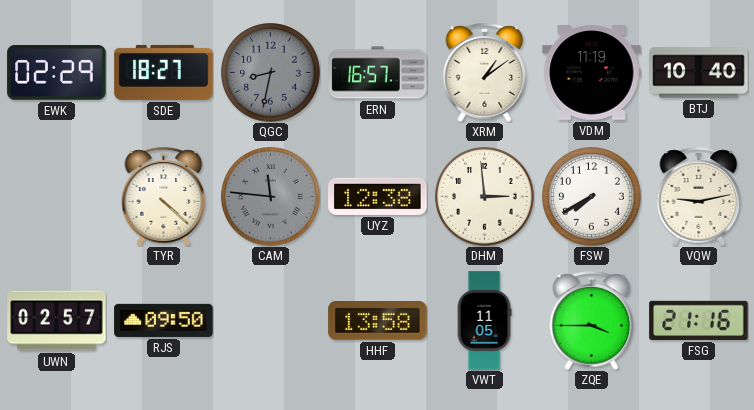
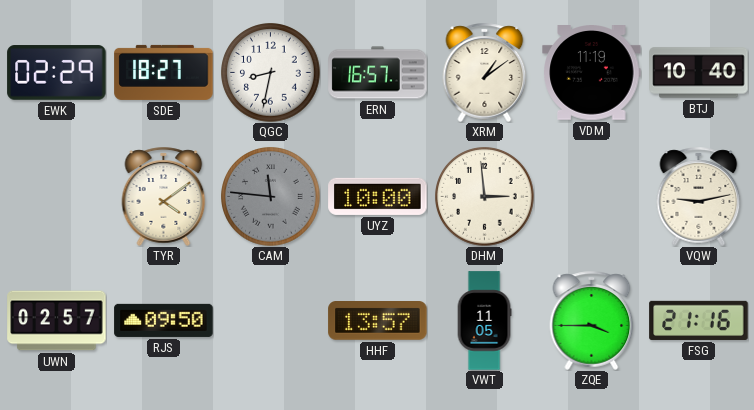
QGC dial: grey -> white (271, 73)
TYR: 4:22 -> 4:09 (164, 196)
UYZ: 12:38 -> 10:00 (378, 196)
FSW: 7:40 -> none (592, 197)
HHF: 13:58 -> 13:57 (378, 321)
